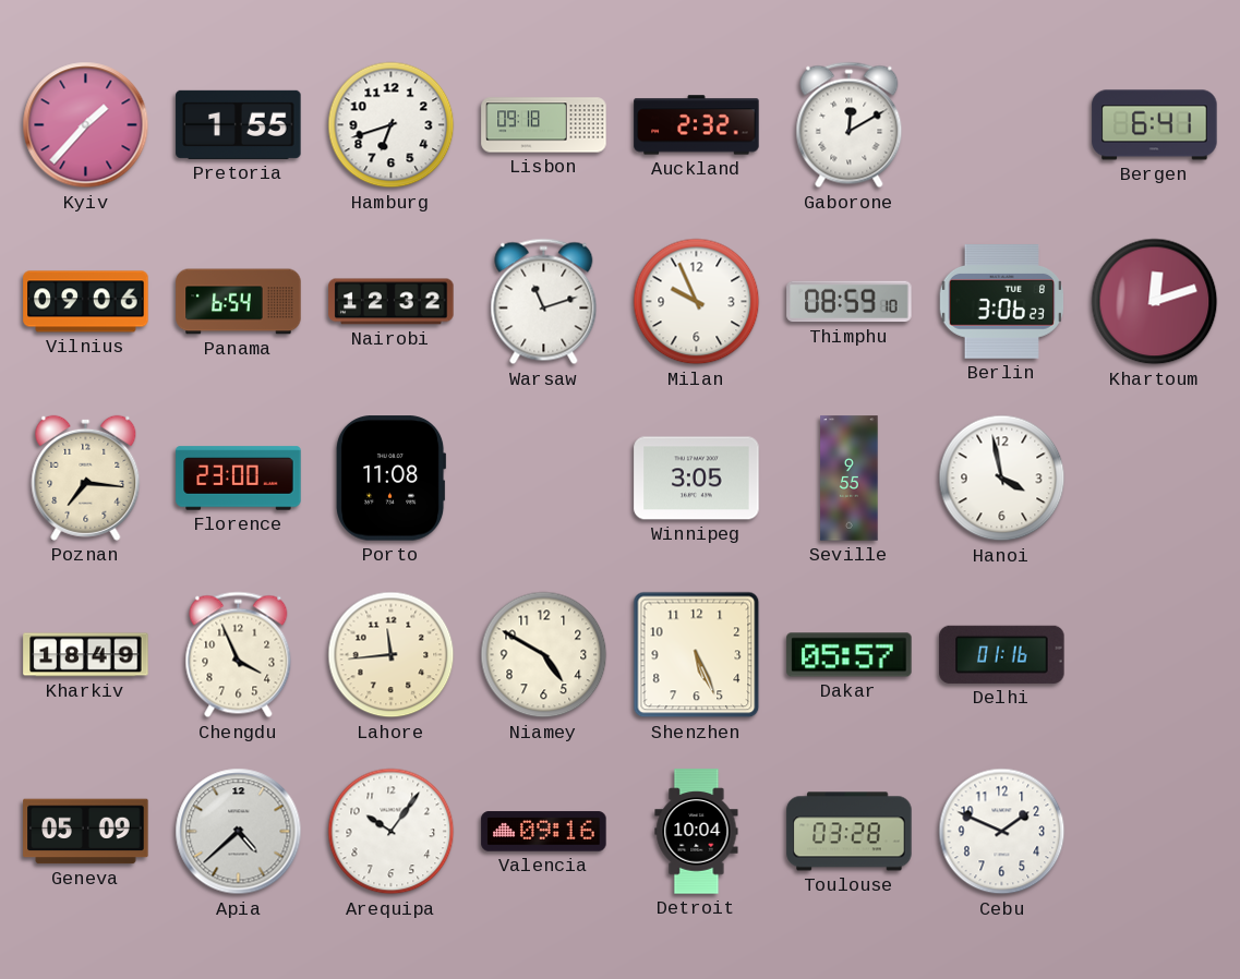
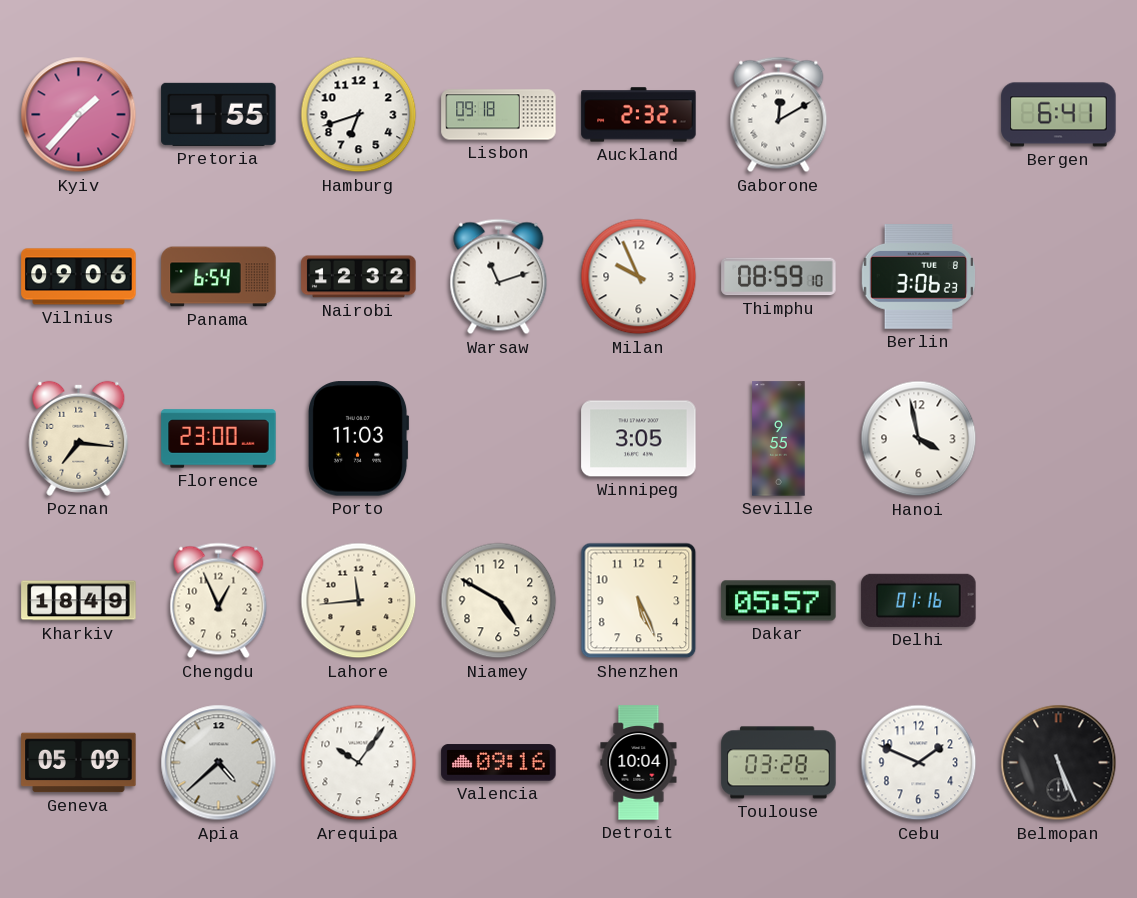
Khartoum: 12:12 -> none (1155, 302)
Porto: 11:08 -> 11:03 (359, 439)
Chengdu: 3:56 -> 12:56 (219, 601)
Belmopan: none -> 5:26 (1059, 763)
